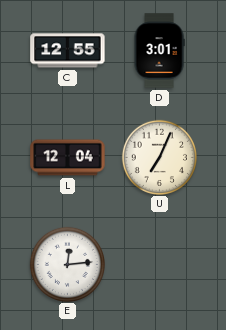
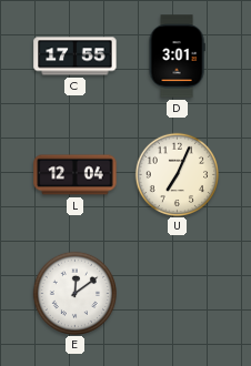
C: 12:55 -> 17:55 (76, 57)
E: 12:14 -> 12:09 (74, 293)
